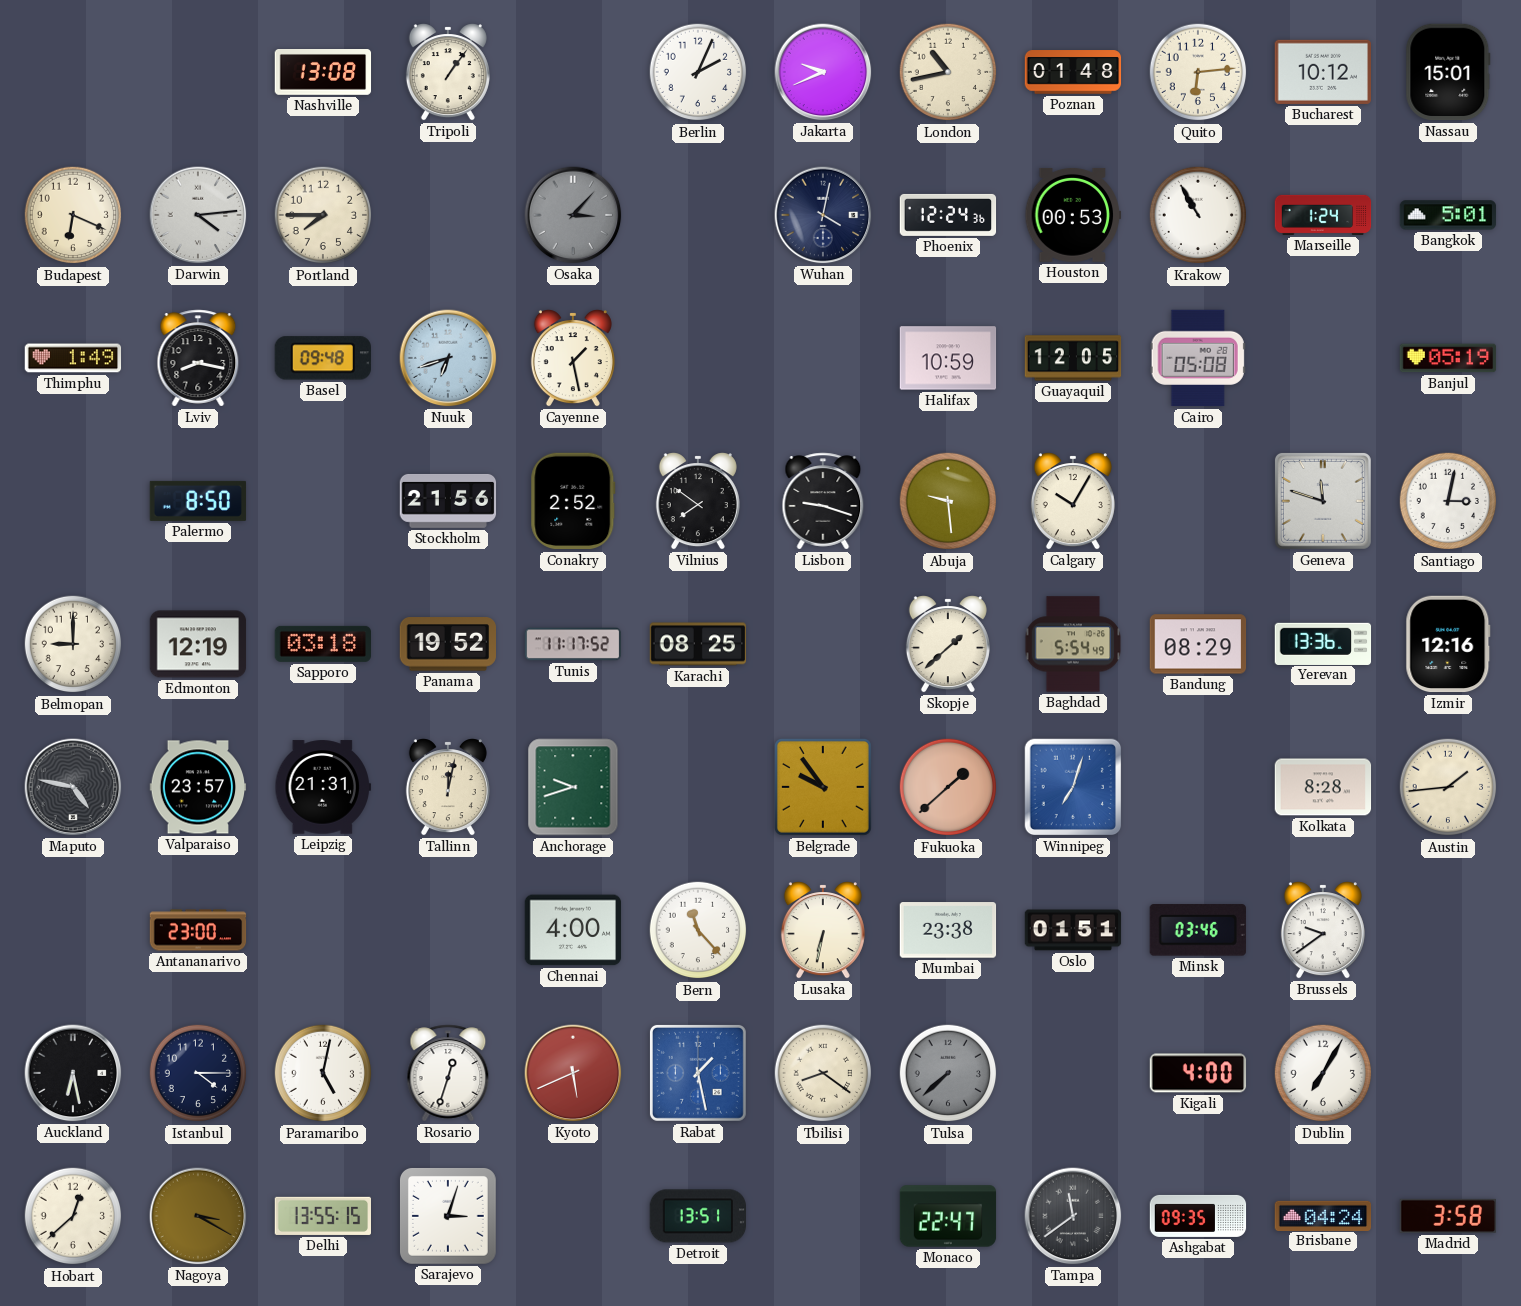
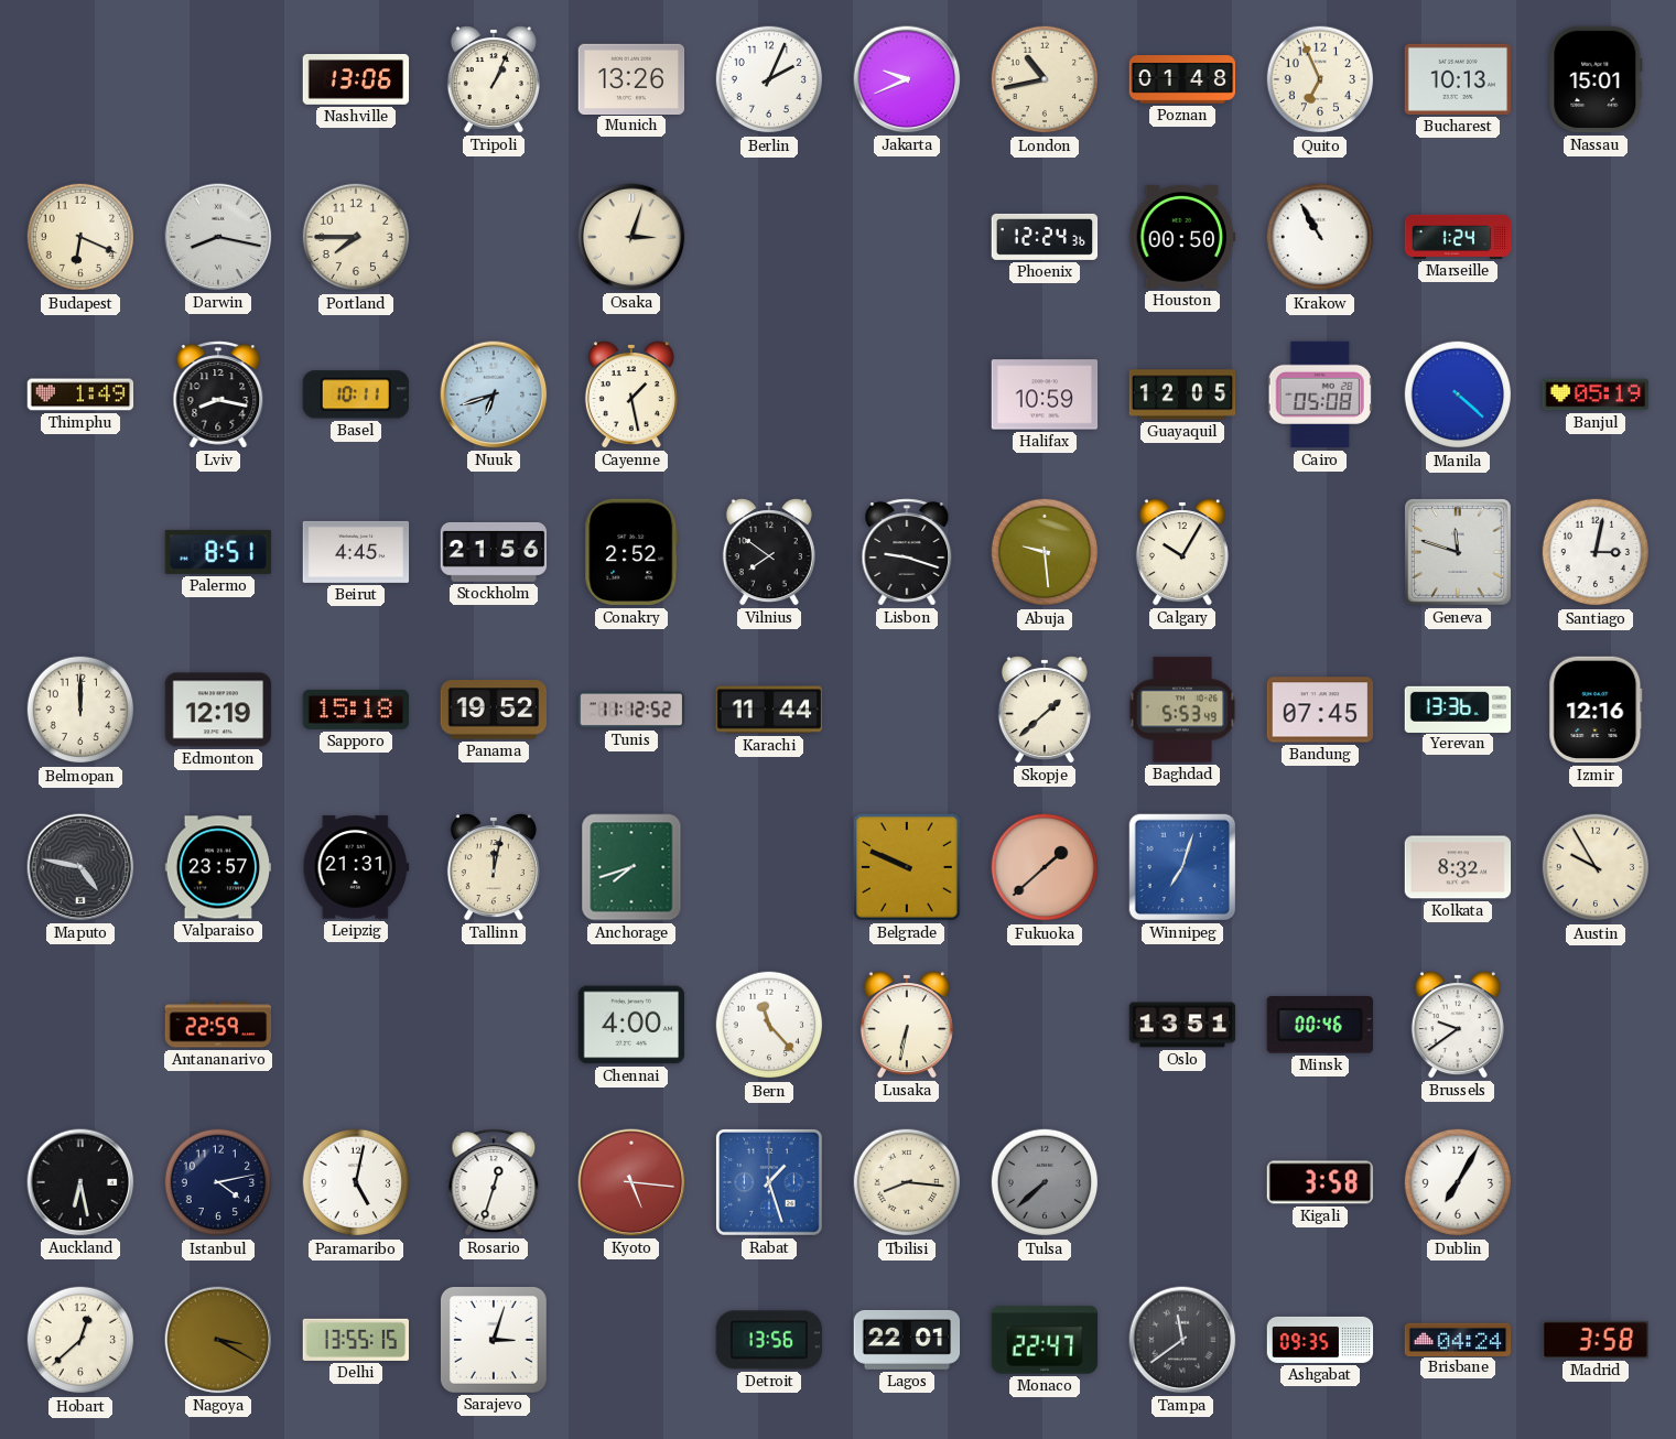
Nashville: 13:08 -> 13:06 (356, 80)
Tripoli: 1:06 -> 1:04 (494, 79)
Munich: none -> 13:26 (631, 78)
Quito: 6:14 -> 6:56 (1320, 79)
Bucharest: 10:12 -> 10:13 (1457, 79)
Darwin: 4:14 -> 8:17 (218, 237)
Osaka: 3:07 -> 3:03 (631, 237)
Osaka dial: grey -> cream (631, 237)
Wuhan: 4:02 -> none (823, 215)
Houston: 00:53 -> 00:50 (1182, 237)
Bangkok: 5:01 -> none (1448, 215)
Basel: 09:48 -> 10:11 (356, 394)
Manila: none -> 4:22 (1458, 394)
Palermo: 8:50 -> 8:51 (218, 552)
Beirut: none -> 4:45 (356, 552)
Belmopan: 9:00 -> 12:00 (80, 710)
Sapporo: 03:18 -> 15:18 (355, 710)
Tunis: 11:17 -> 11:12 (631, 710)
Karachi: 08:25 -> 11:44 (769, 710)
Baghdad: 5:54 -> 5:53 (1182, 710)
Bandung: 08:29 -> 07:45 (1320, 710)
Anchorage: 9:42 -> 7:42 (631, 867)
Belgrade: 9:54 -> 9:49 (907, 867)
Kolkata: 8:28 -> 8:32 (1458, 867)
Austin: 1:44 -> 9:55 (1596, 867)
Antananarivo: 23:00 -> 22:59 (218, 1025)
Mumbai: 23:38 -> none (948, 930)
Oslo: 01:51 -> 13:51 (1182, 1025)
Minsk: 03:46 -> 00:46 (1320, 1025)
Istanbul: 4:15 -> 4:13 (218, 1182)
Kyoto: 5:41 -> 5:16 (631, 1182)
Rabat: 1:28 -> 1:27 (769, 1182)
Tbilisi: 8:21 -> 8:16 (907, 1182)
Kigali: 4:00 -> 3:58 (1320, 1182)
Detroit: 13:51 -> 13:56 (768, 1340)
Lagos: none -> 22:01 (907, 1340)
